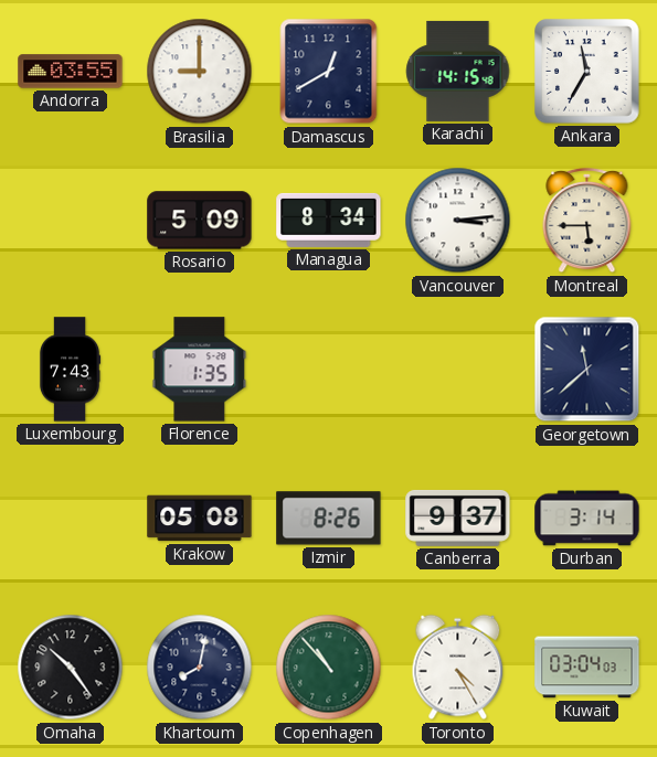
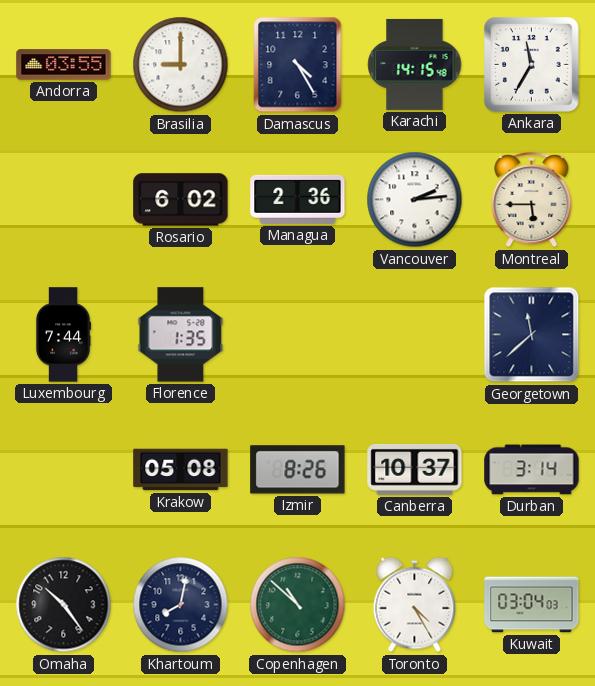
Damascus: 12:40 -> 4:25 (298, 65)
Rosario: 5:09 -> 6:02 (181, 200)
Managua: 8:34 -> 2:36 (298, 199)
Vancouver: 3:14 -> 2:14 (415, 200)
Luxembourg: 7:43 -> 7:44 (63, 335)
Canberra: 9:37 -> 10:37 (415, 469)
Copenhagen: 10:53 -> 10:52 (298, 605)
